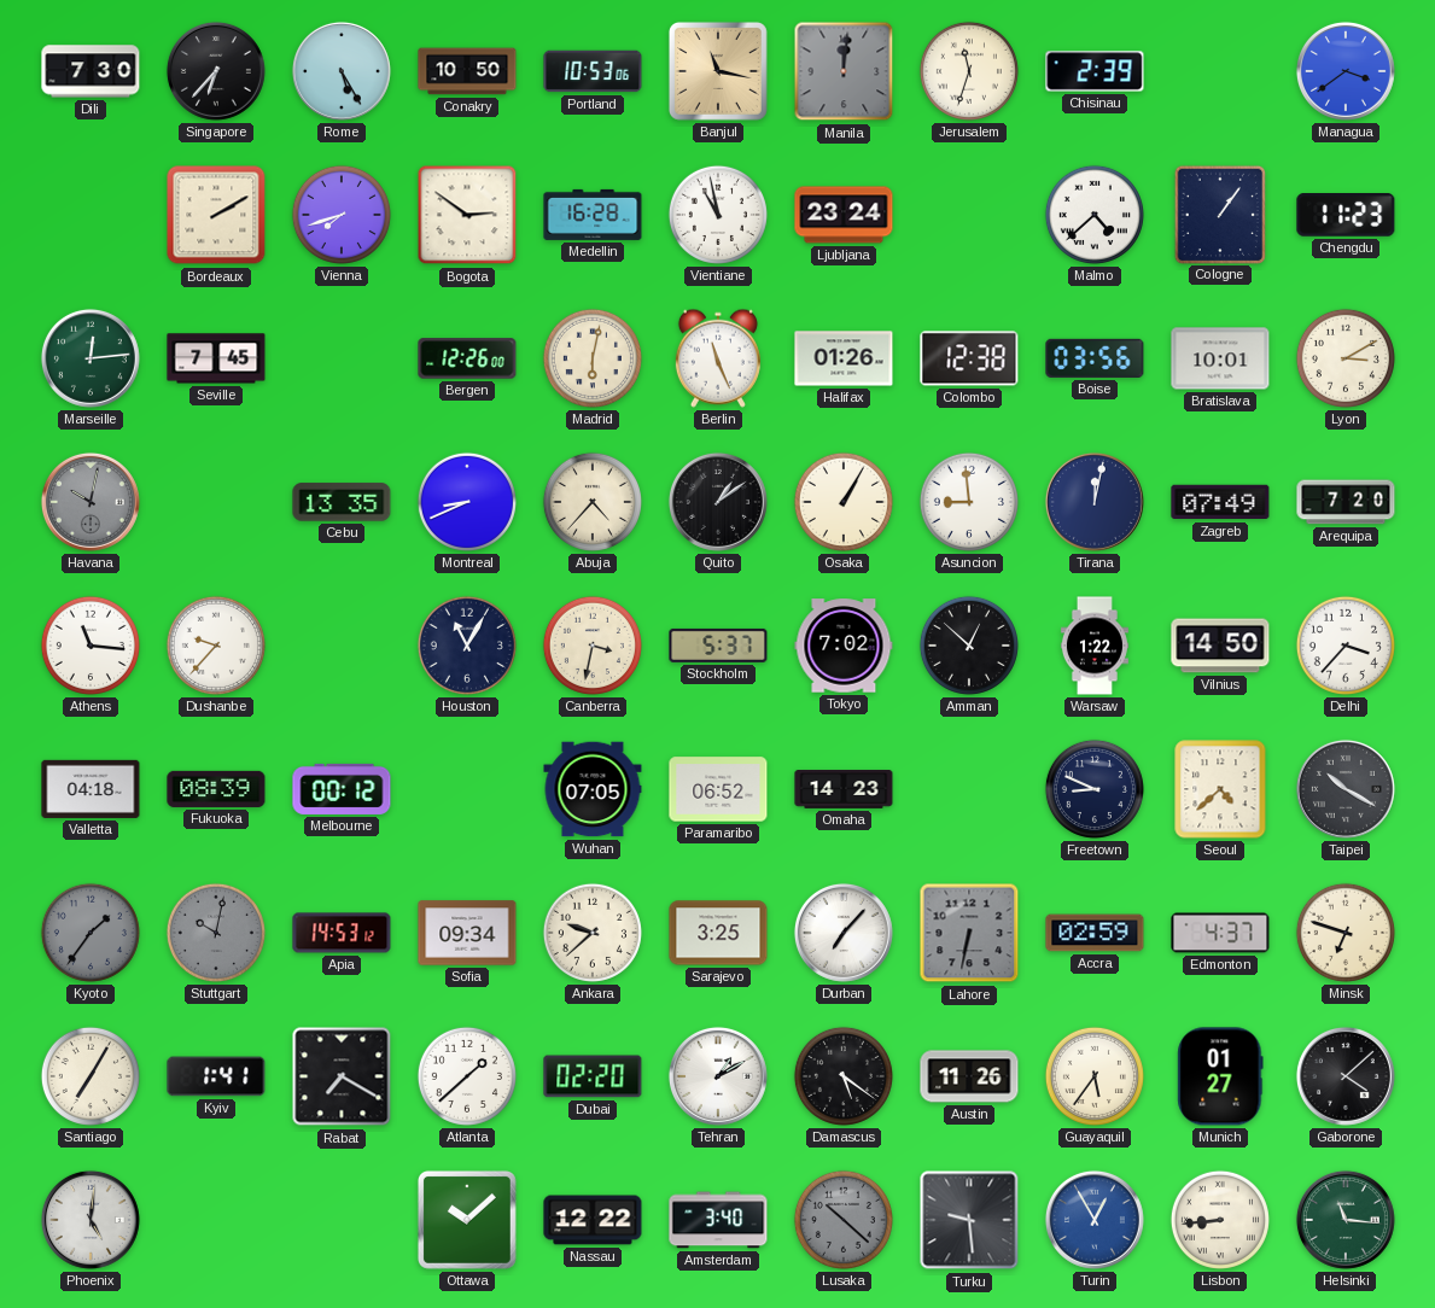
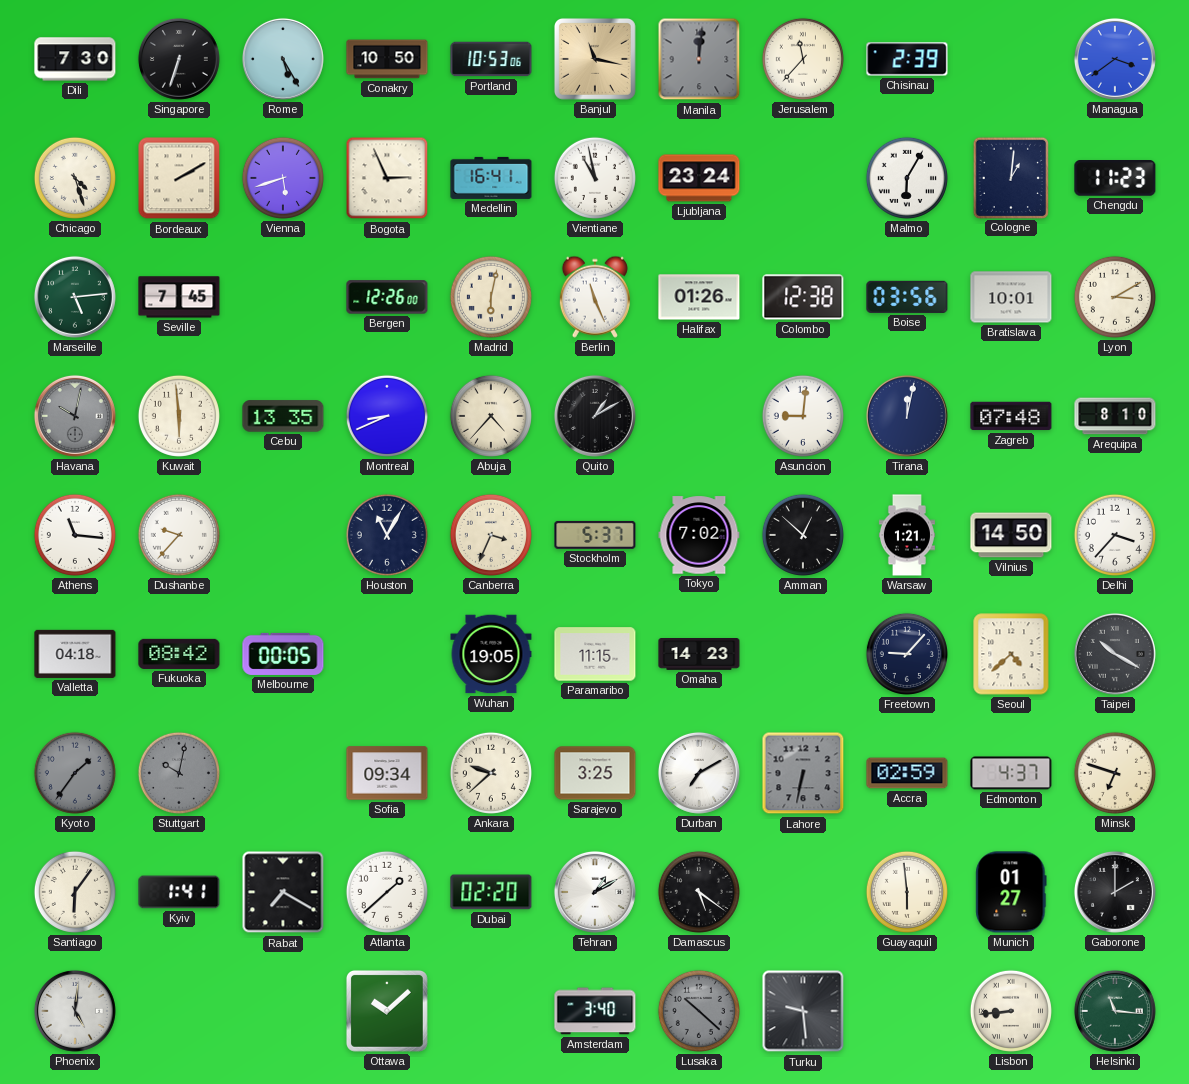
Singapore: 6:37 -> 6:33 (179, 59)
Jerusalem: 11:33 -> 11:37 (803, 59)
Chicago: none -> 4:27 (75, 178)
Vienna: 7:42 -> 5:42 (283, 178)
Bogota: 2:51 -> 2:56 (387, 178)
Medellin: 16:28 -> 16:41 (491, 178)
Malmo: 4:38 -> 6:05 (907, 178)
Cologne: 1:06 -> 1:01 (1010, 177)
Marseille: 12:14 -> 5:14 (75, 297)
Kuwait: none -> 5:59 (179, 416)
Quito: 1:09 -> 1:10 (595, 416)
Osaka: 1:05 -> none (844, 502)
Asuncion: 8:59 -> 9:01 (803, 416)
Zagreb: 07:49 -> 07:48 (1011, 416)
Arequipa: 7:20 -> 8:10 (1115, 416)
Canberra: 3:32 -> 3:34 (491, 535)
Warsaw: 1:22 -> 1:21 (907, 535)
Fukuoka: 08:39 -> 08:42 (179, 654)
Melbourne: 00:12 -> 00:05 (283, 654)
Wuhan: 07:05 -> 19:05 (491, 654)
Paramaribo: 06:52 -> 11:15 (595, 654)
Freetown: 8:49 -> 9:07 (907, 654)
Apia: 14:53 -> none (342, 933)
Durban: 7:07 -> 7:10 (699, 773)
Santiago: 7:05 -> 6:06 (75, 892)
Austin: 11:26 -> none (969, 1076)
Guayaquil: 5:36 -> 5:59 (907, 892)
Gaborone: 4:08 -> 2:00 (1115, 892)
Nassau: 12:22 -> none (593, 1220)
Turin: 12:55 -> none (1095, 1220)
